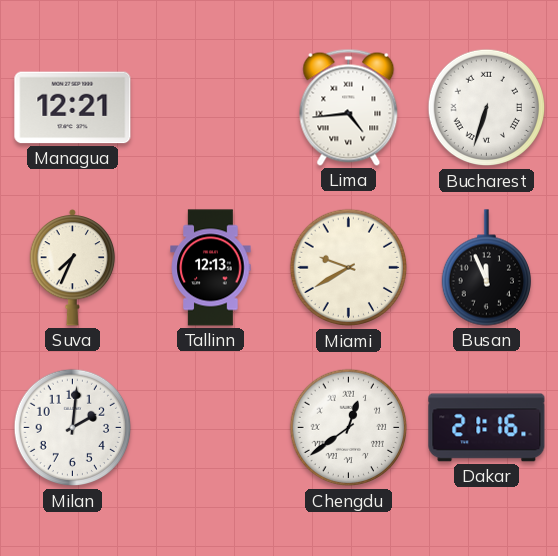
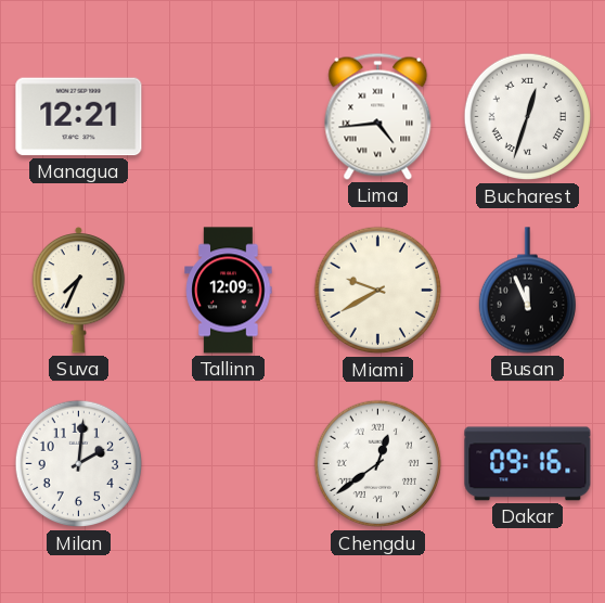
Bucharest: 6:33 -> 12:33 (528, 117)
Tallinn: 12:13 -> 12:09 (229, 291)
Dakar: 21:16 -> 09:16 (528, 464)
